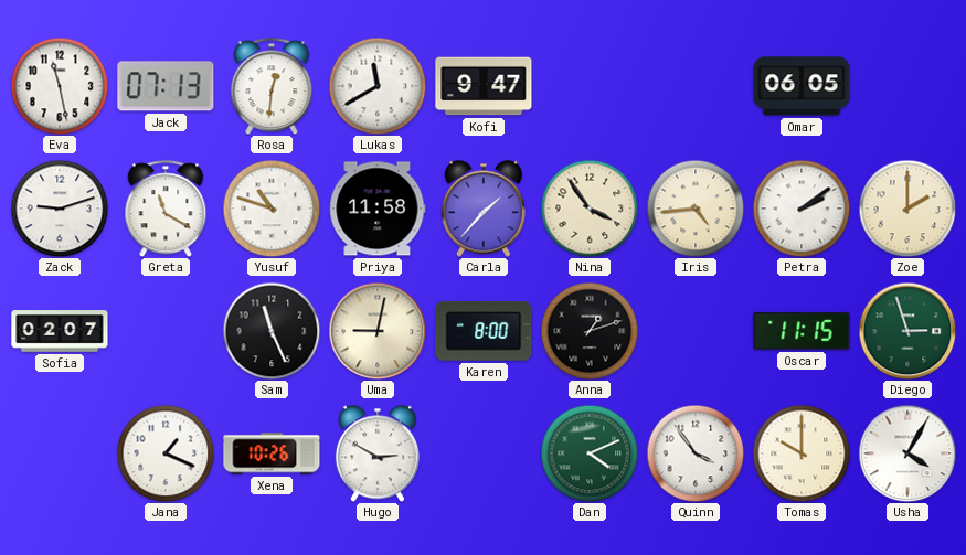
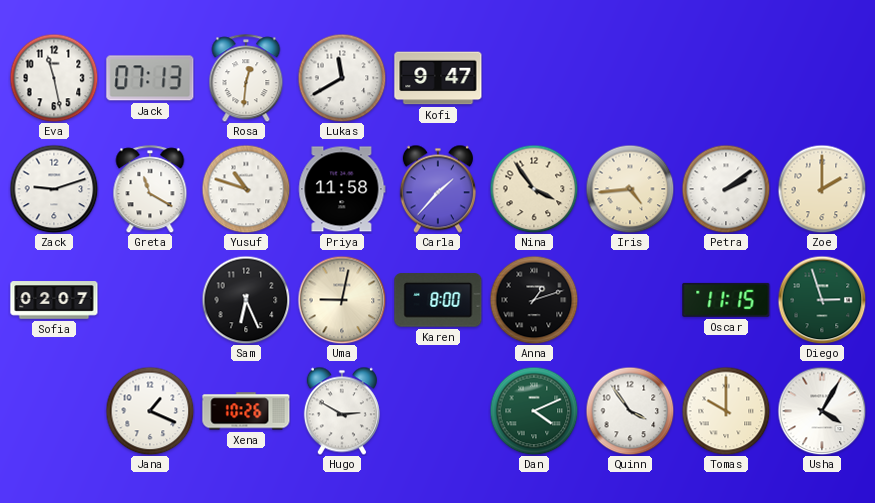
Omar: 06:05 -> none (802, 86)
Sam: 11:26 -> 6:26 (246, 300)
